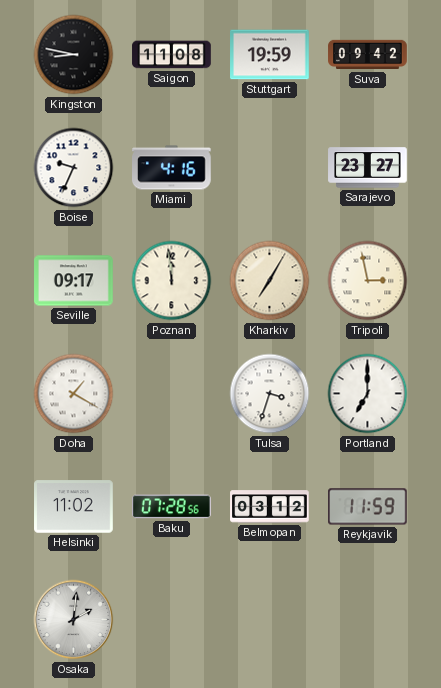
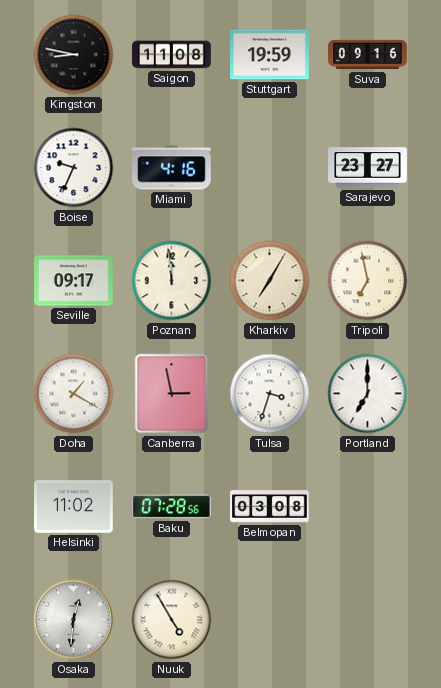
Suva: 09:42 -> 09:16 (368, 55)
Tripoli: 2:58 -> 6:58 (368, 281)
Canberra: none -> 2:58 (172, 394)
Belmopan: 03:12 -> 03:08 (270, 507)
Reykjavik: 11:59 -> none (368, 507)
Osaka: 2:01 -> 12:31 (74, 620)
Nuuk: none -> 4:55 (172, 620)
